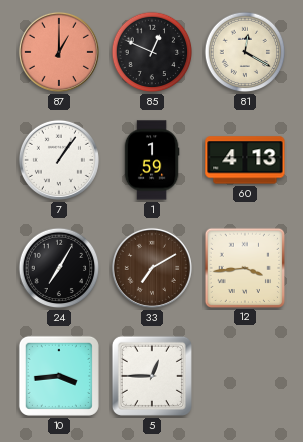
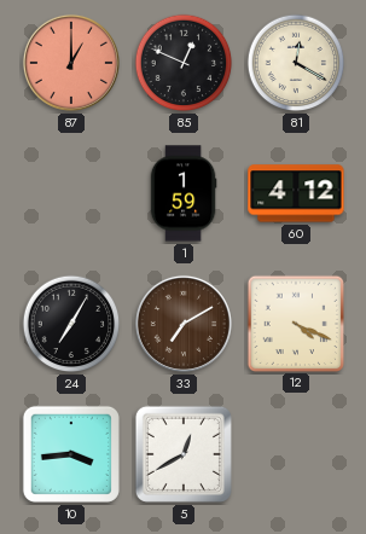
7: 1:06 -> none (59, 160)
60: 4:13 -> 4:12 (296, 193)
12: 3:44 -> 4:19 (295, 323)
5: 12:45 -> 12:40 (184, 454)
